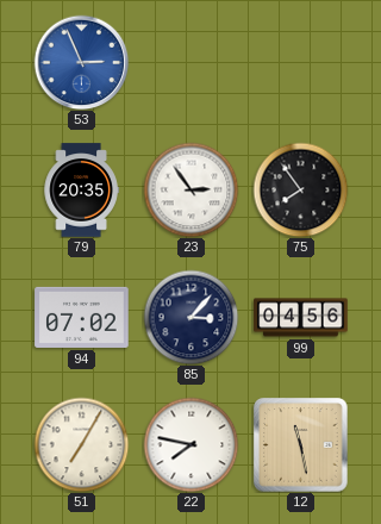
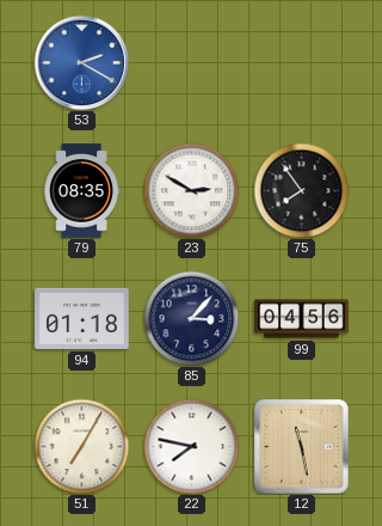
53: 2:56 -> 2:20 (81, 62)
79: 20:35 -> 08:35 (81, 191)
23: 2:54 -> 2:50 (191, 190)
94: 07:02 -> 01:18 (82, 318)
